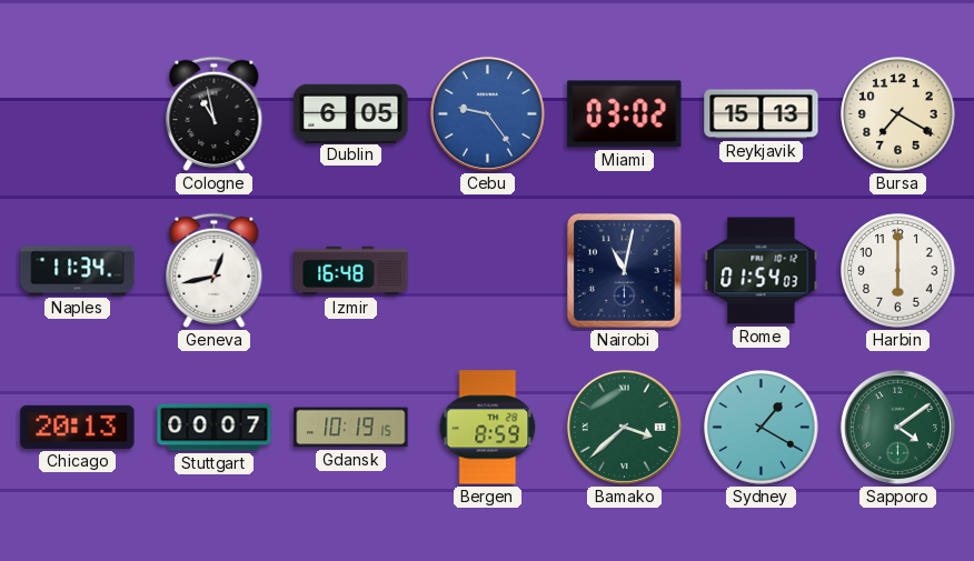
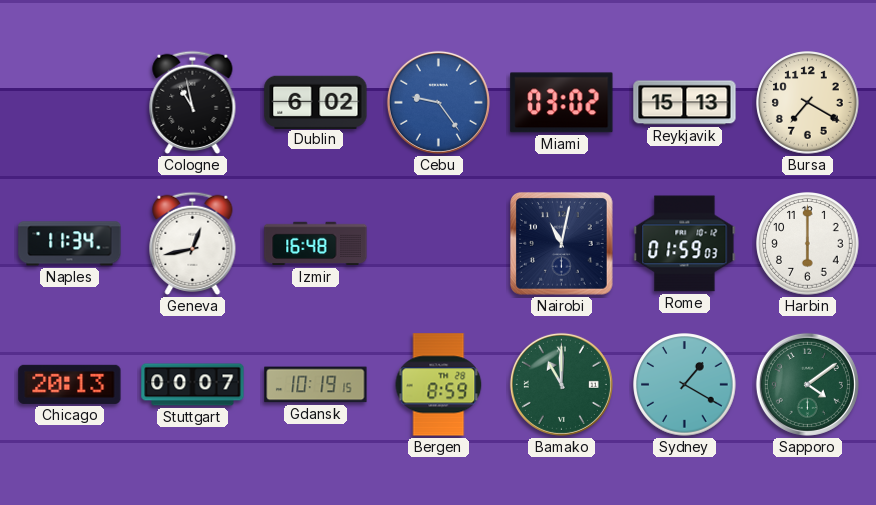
Dublin: 6:05 -> 6:02 (316, 102)
Rome: 01:54 -> 01:59 (685, 244)
Bamako: 3:38 -> 11:00 (561, 384)
